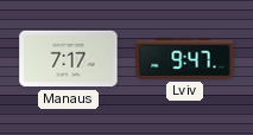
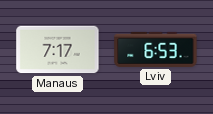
Lviv: 9:47 -> 6:53 (156, 49)
